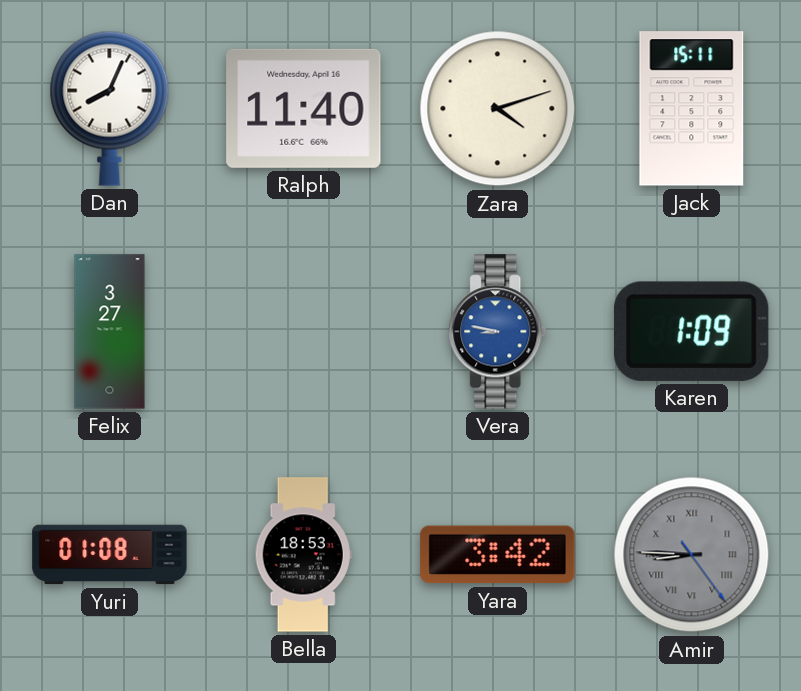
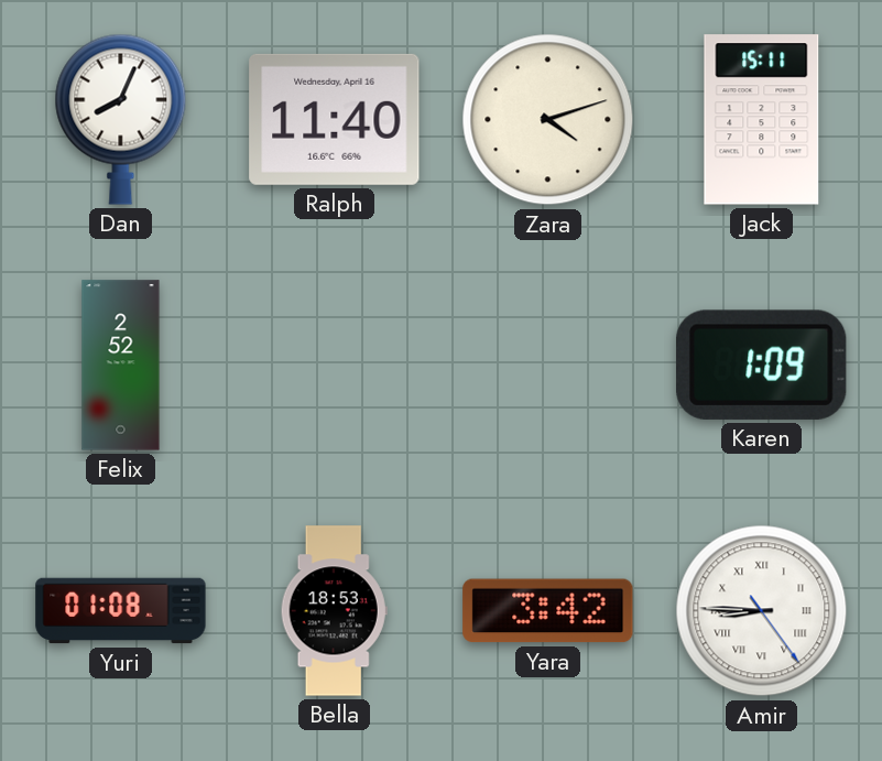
Felix: 3:27 -> 2:52 (121, 366)
Vera: 8:47 -> none (498, 332)
Amir dial: grey -> white (762, 611)
